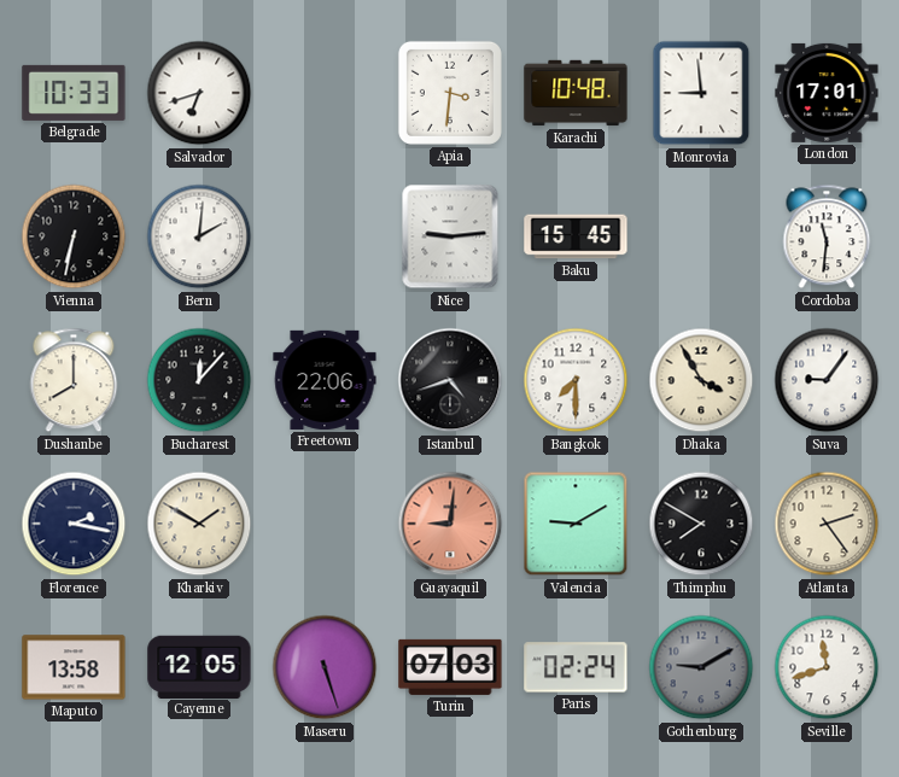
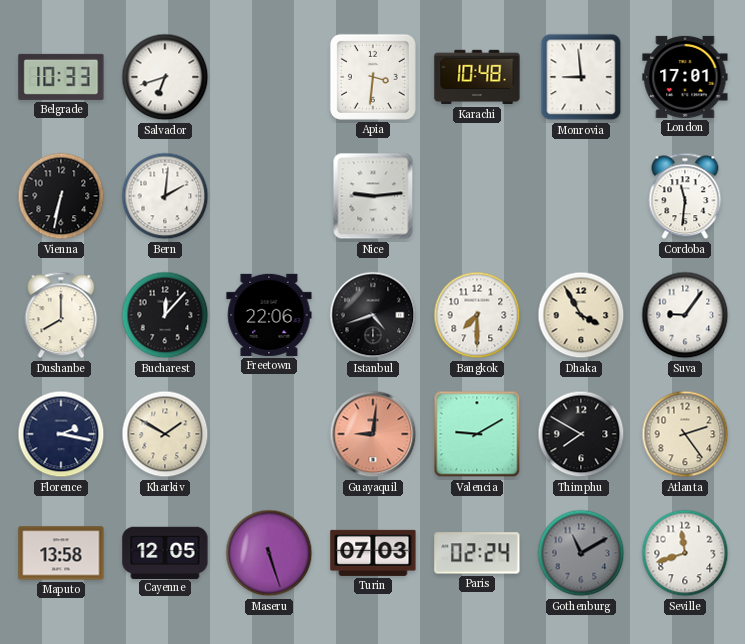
Baku: 15:45 -> none (576, 236)
Gothenburg: 9:10 -> 11:10 (581, 553)
